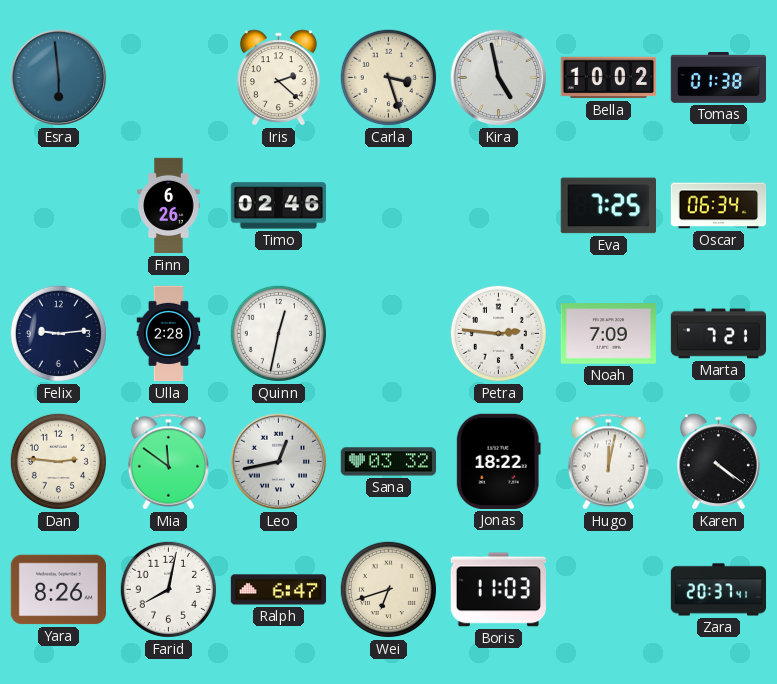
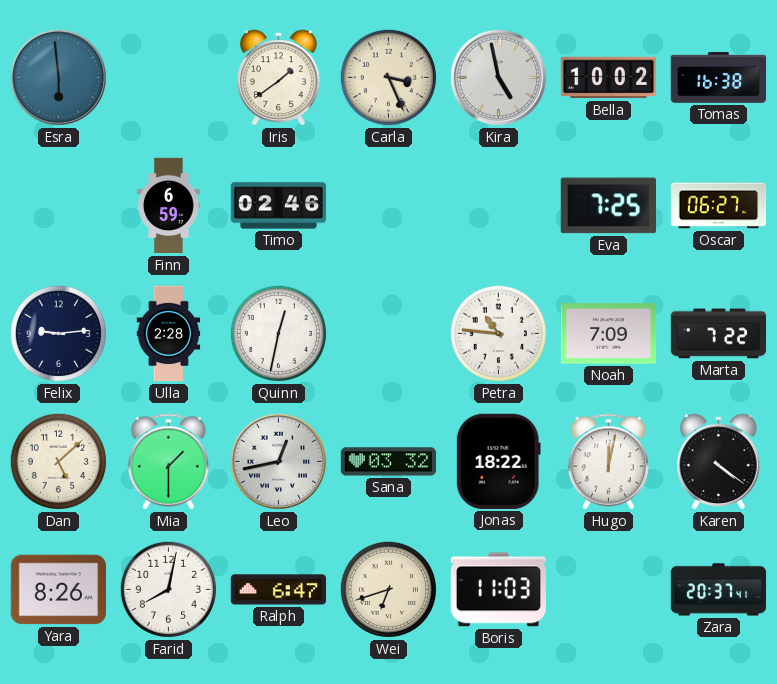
Iris: 2:22 -> 1:39 (278, 78)
Carla: 3:27 -> 3:26 (388, 77)
Tomas: 01:38 -> 16:38 (719, 78)
Finn: 6:26 -> 6:59 (169, 206)
Oscar: 06:34 -> 06:27 (719, 206)
Petra: 2:46 -> 10:46 (498, 333)
Marta: 7:21 -> 7:22 (719, 334)
Dan: 2:46 -> 5:08 (58, 461)
Mia: 11:51 -> 1:30 (168, 462)
